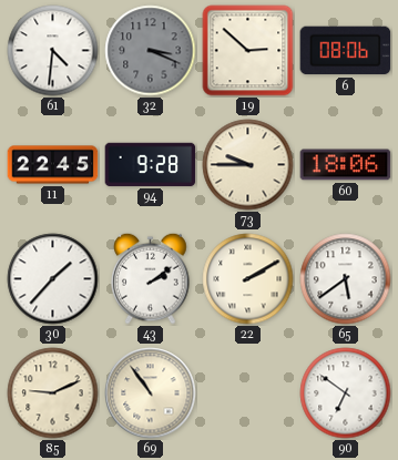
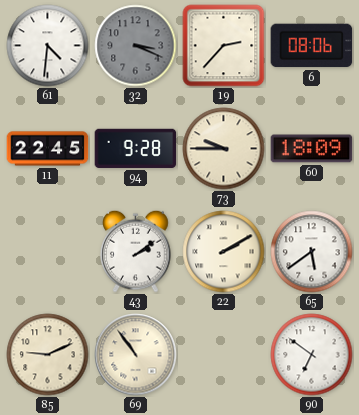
19: 2:52 -> 2:37 (224, 46)
60: 18:06 -> 18:09 (312, 149)
30: 1:37 -> none (53, 279)
